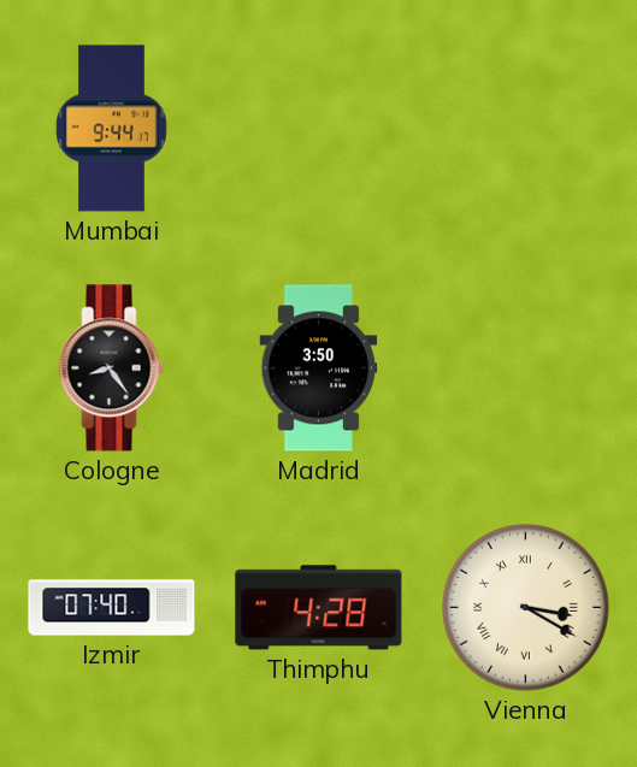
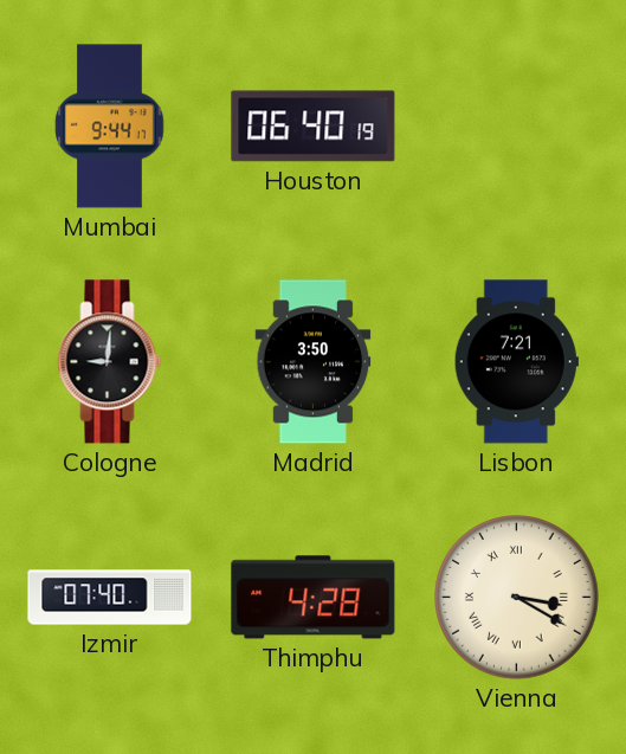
Houston: none -> 06:40 (314, 127)
Cologne: 8:24 -> 9:01 (110, 362)
Lisbon: none -> 7:21 (516, 362)
